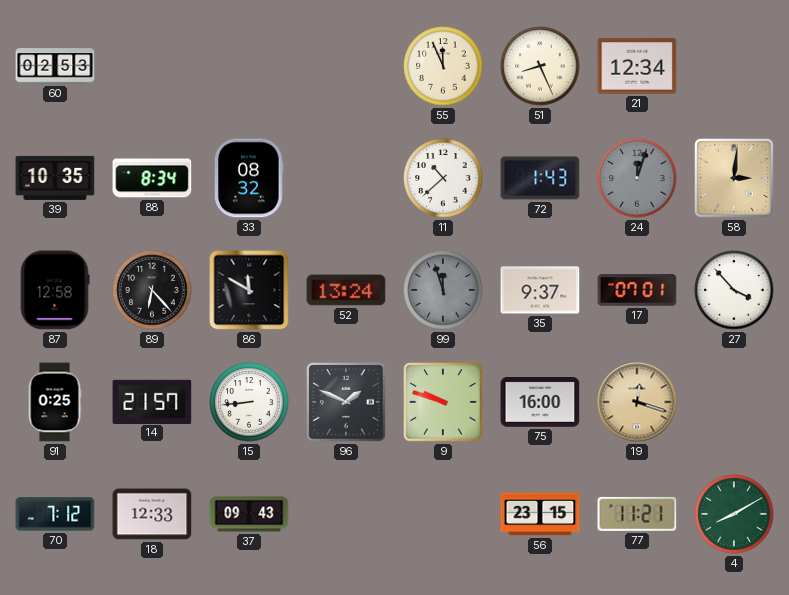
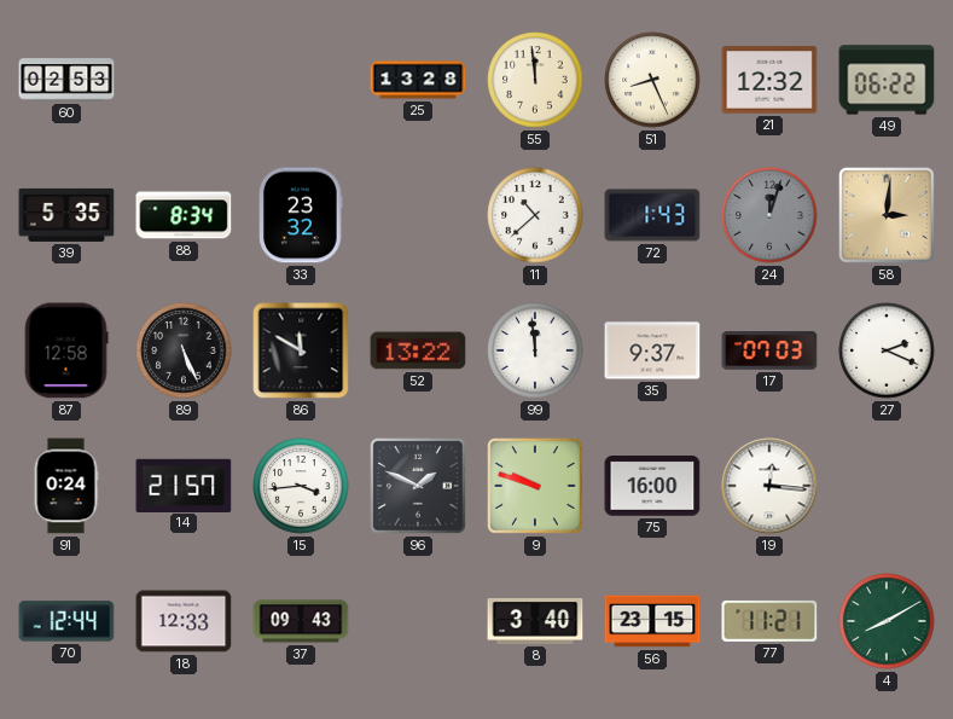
25: none -> 13:28 (418, 80)
55: 11:56 -> 11:59 (535, 80)
21: 12:34 -> 12:32 (769, 80)
49: none -> 06:22 (887, 80)
39: 10:35 -> 5:35 (66, 215)
33: 08:32 -> 23:32 (301, 215)
89: 6:23 -> 5:26 (184, 350)
52: 13:24 -> 13:22 (418, 350)
99: 11:57 -> 11:59 (535, 350)
99 dial: grey -> white (535, 350)
17: 07:01 -> 07:03 (769, 350)
27: 3:53 -> 2:19 (887, 350)
91: 0:25 -> 0:24 (66, 486)
15: 8:44 -> 3:44 (301, 486)
19: 12:18 -> 12:16 (769, 486)
19 dial: champagne -> white (769, 486)
70: 7:12 -> 12:44 (66, 621)
8: none -> 3:40 (535, 621)
